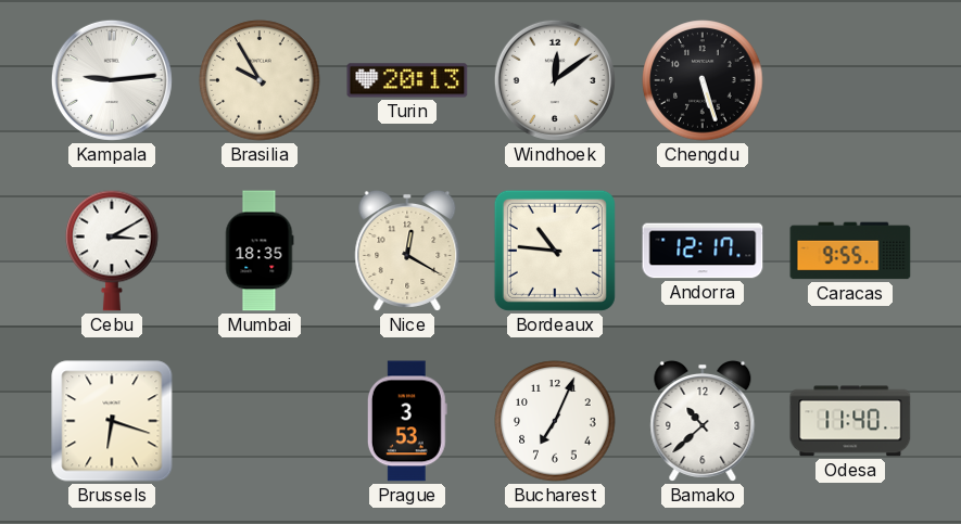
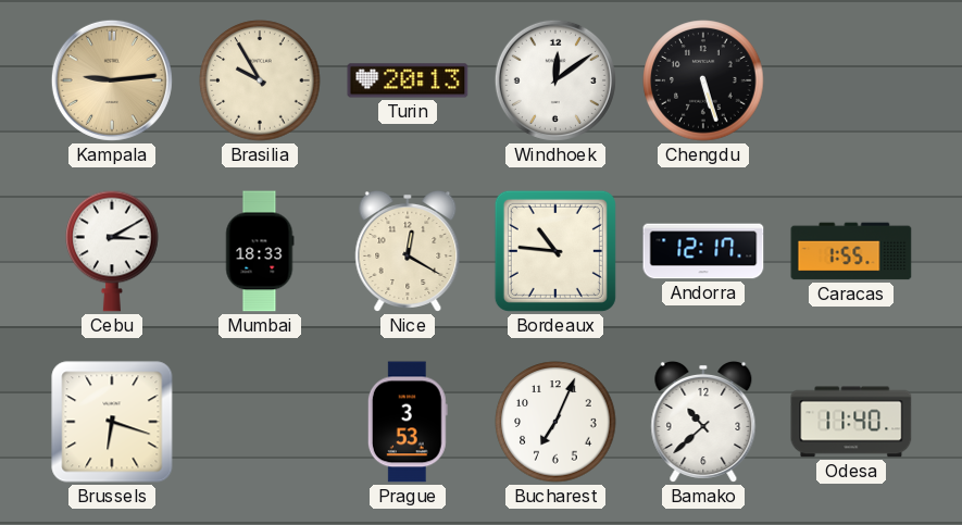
Kampala dial: white -> champagne (112, 80)
Mumbai: 18:35 -> 18:33 (260, 251)
Caracas: 9:55 -> 1:55 (851, 251)
